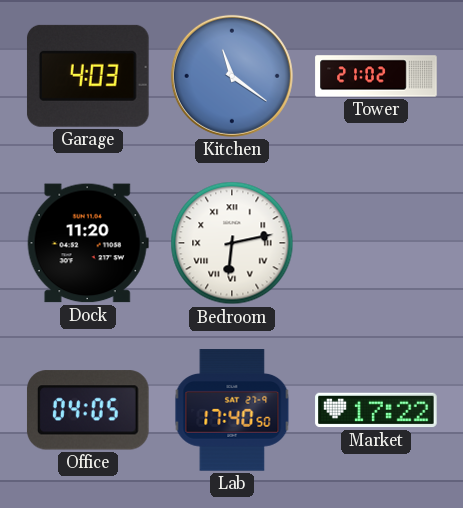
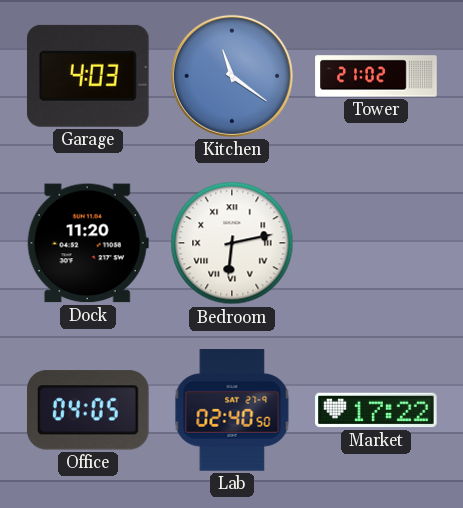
Lab: 17:40 -> 02:40 (232, 410)
